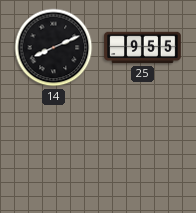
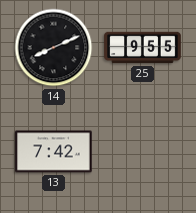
13: none -> 7:42 (54, 152)
